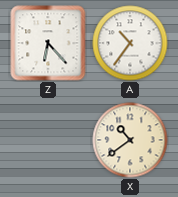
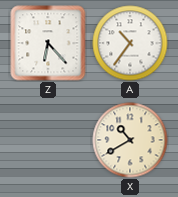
X: 10:39 -> 10:40 (130, 140)
